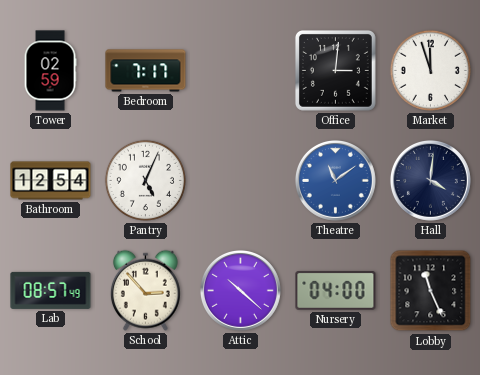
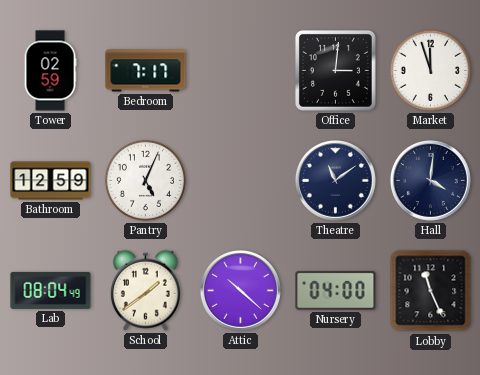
Bathroom: 12:54 -> 12:59 (51, 181)
Theatre dial: blue -> navy (335, 180)
Lab: 08:57 -> 08:04 (51, 290)
School: 2:53 -> 1:39 (145, 290)
